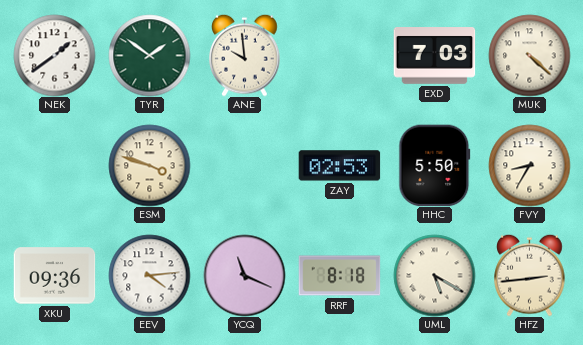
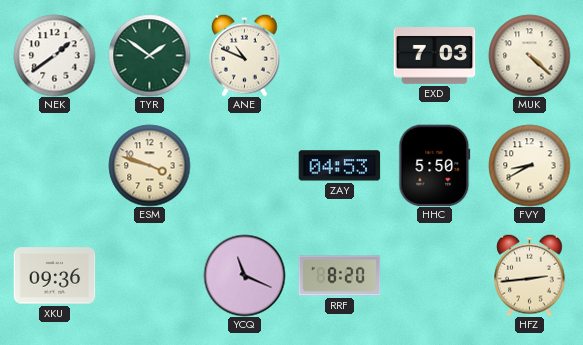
ANE: 9:59 -> 10:49 (245, 55)
ZAY: 02:53 -> 04:53 (339, 166)
FVY: 8:35 -> 8:40 (529, 165)
EEV: 4:14 -> none (149, 275)
RRF: 8:18 -> 8:20 (339, 276)
UML: 5:20 -> none (434, 275)
